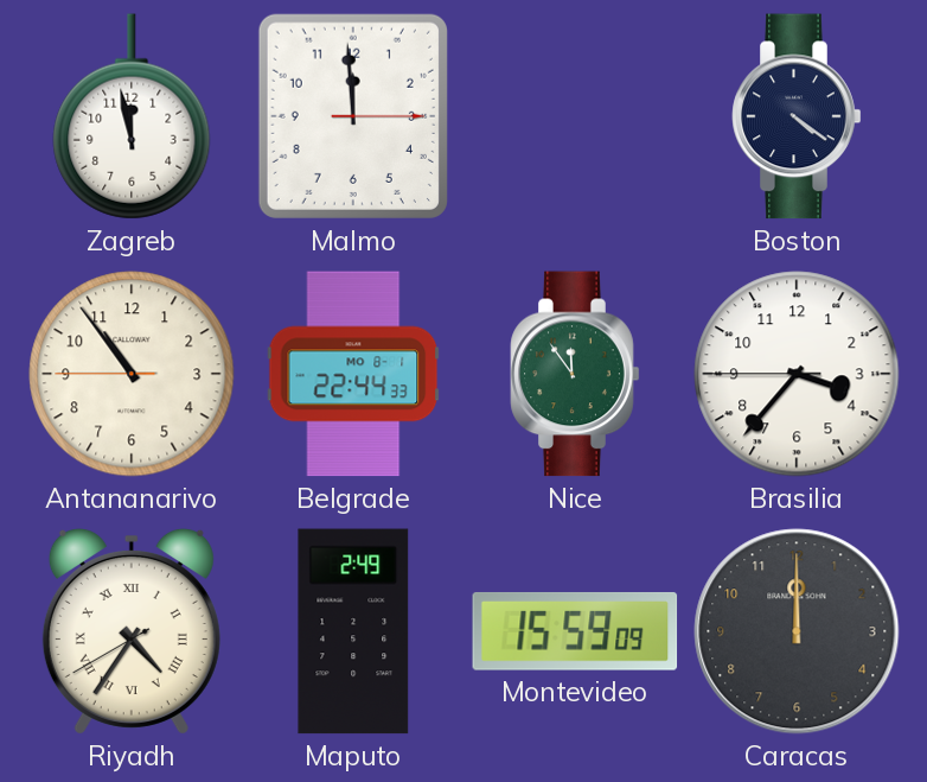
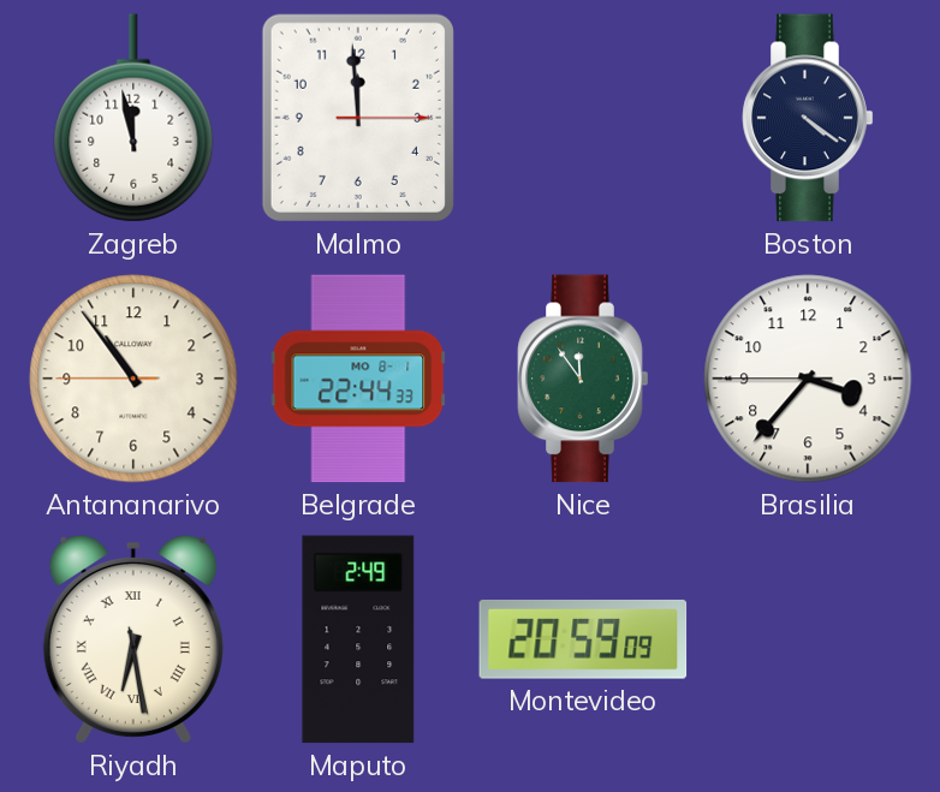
Riyadh: 4:35 -> 6:28 (133, 639)
Montevideo: 15:59 -> 20:59 (583, 639)
Caracas: 12:00 -> none (797, 631)
